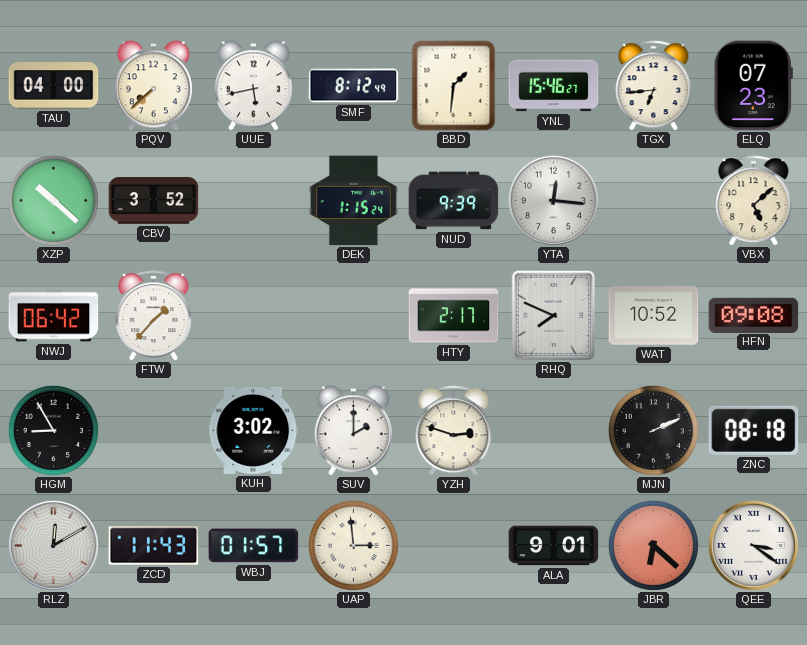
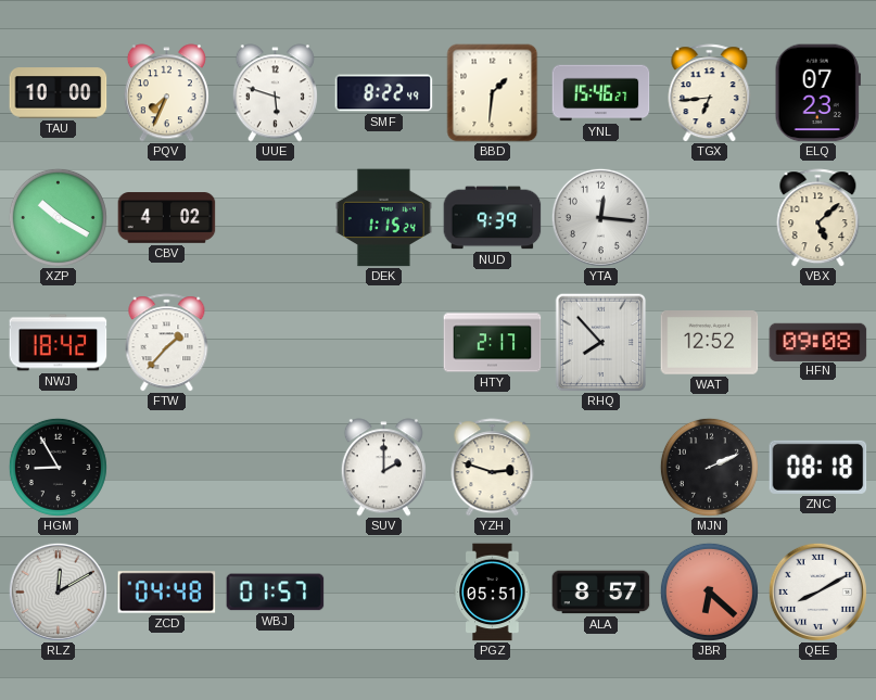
TAU: 04:00 -> 10:00 (59, 93)
PQV: 7:38 -> 7:34 (166, 93)
UUE: 5:43 -> 5:48 (275, 93)
SMF: 8:12 -> 8:22 (384, 93)
XZP: 10:22 -> 10:20 (58, 217)
CBV: 3:52 -> 4:02 (167, 218)
NWJ: 06:42 -> 18:42 (59, 343)
RHQ: 7:49 -> 7:53 (601, 342)
WAT: 10:52 -> 12:52 (710, 343)
KUH: 3:02 -> none (254, 430)
ZCD: 11:43 -> 04:48 (167, 593)
UAP: 2:59 -> none (353, 545)
PGZ: none -> 05:51 (493, 593)
ALA: 9:01 -> 8:57 (601, 593)
QEE: 3:21 -> 8:10 (817, 591)
